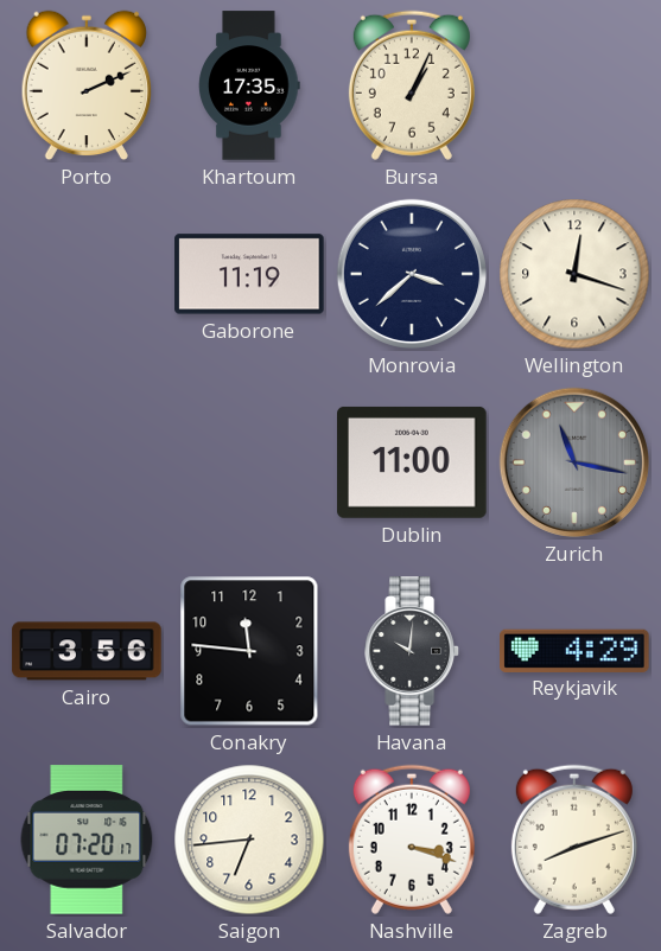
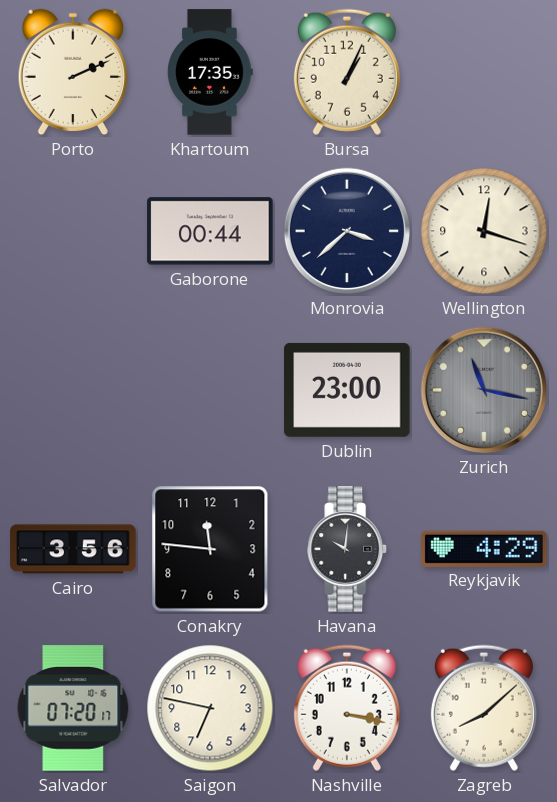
Gaborone: 11:19 -> 00:44 (210, 231)
Dublin: 11:00 -> 23:00 (347, 390)
Saigon: 6:44 -> 6:47 (210, 708)
Nashville: 3:18 -> 3:17 (347, 708)
Zagreb: 8:12 -> 8:08 (484, 708)
